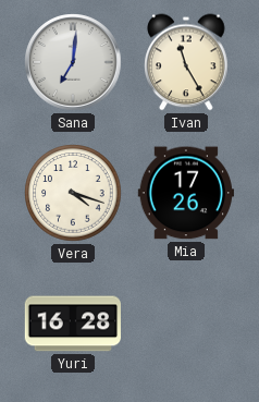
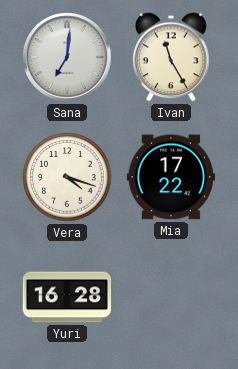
Mia: 17:26 -> 17:22 (170, 177)
